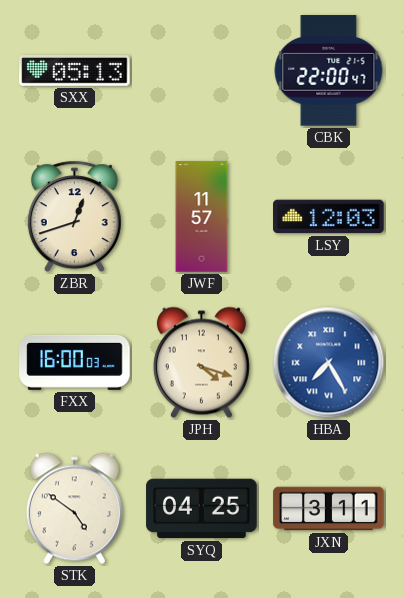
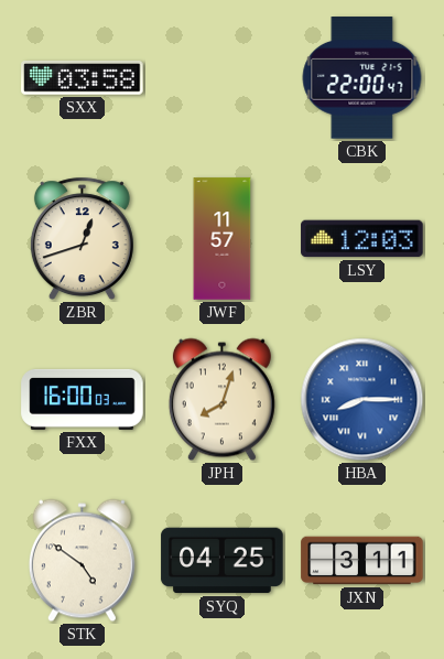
SXX: 05:13 -> 03:58 (83, 78)
JPH: 4:18 -> 8:03 (221, 400)
HBA: 7:25 -> 8:15 (362, 400)
